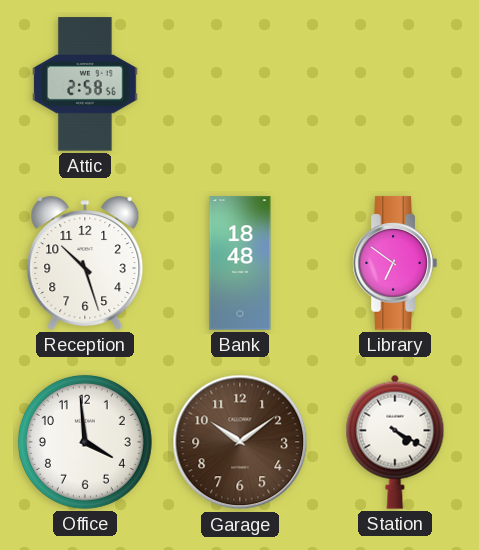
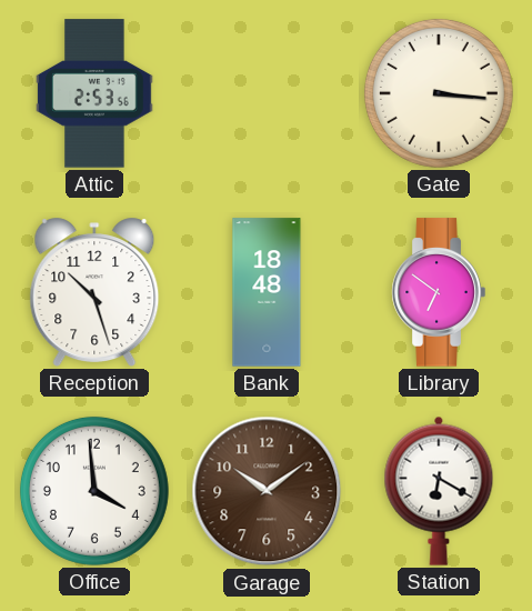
Attic: 2:58 -> 2:53 (94, 93)
Gate: none -> 3:16 (439, 93)
Station: 4:20 -> 6:20 (439, 491)
